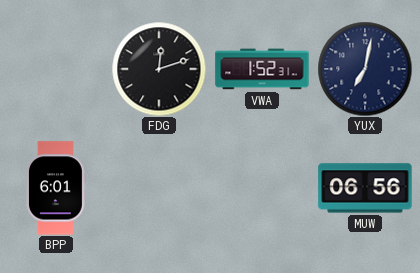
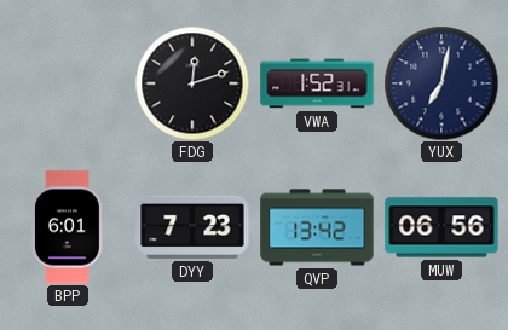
DYY: none -> 7:23 (192, 227)
QVP: none -> 13:42 (317, 227)
